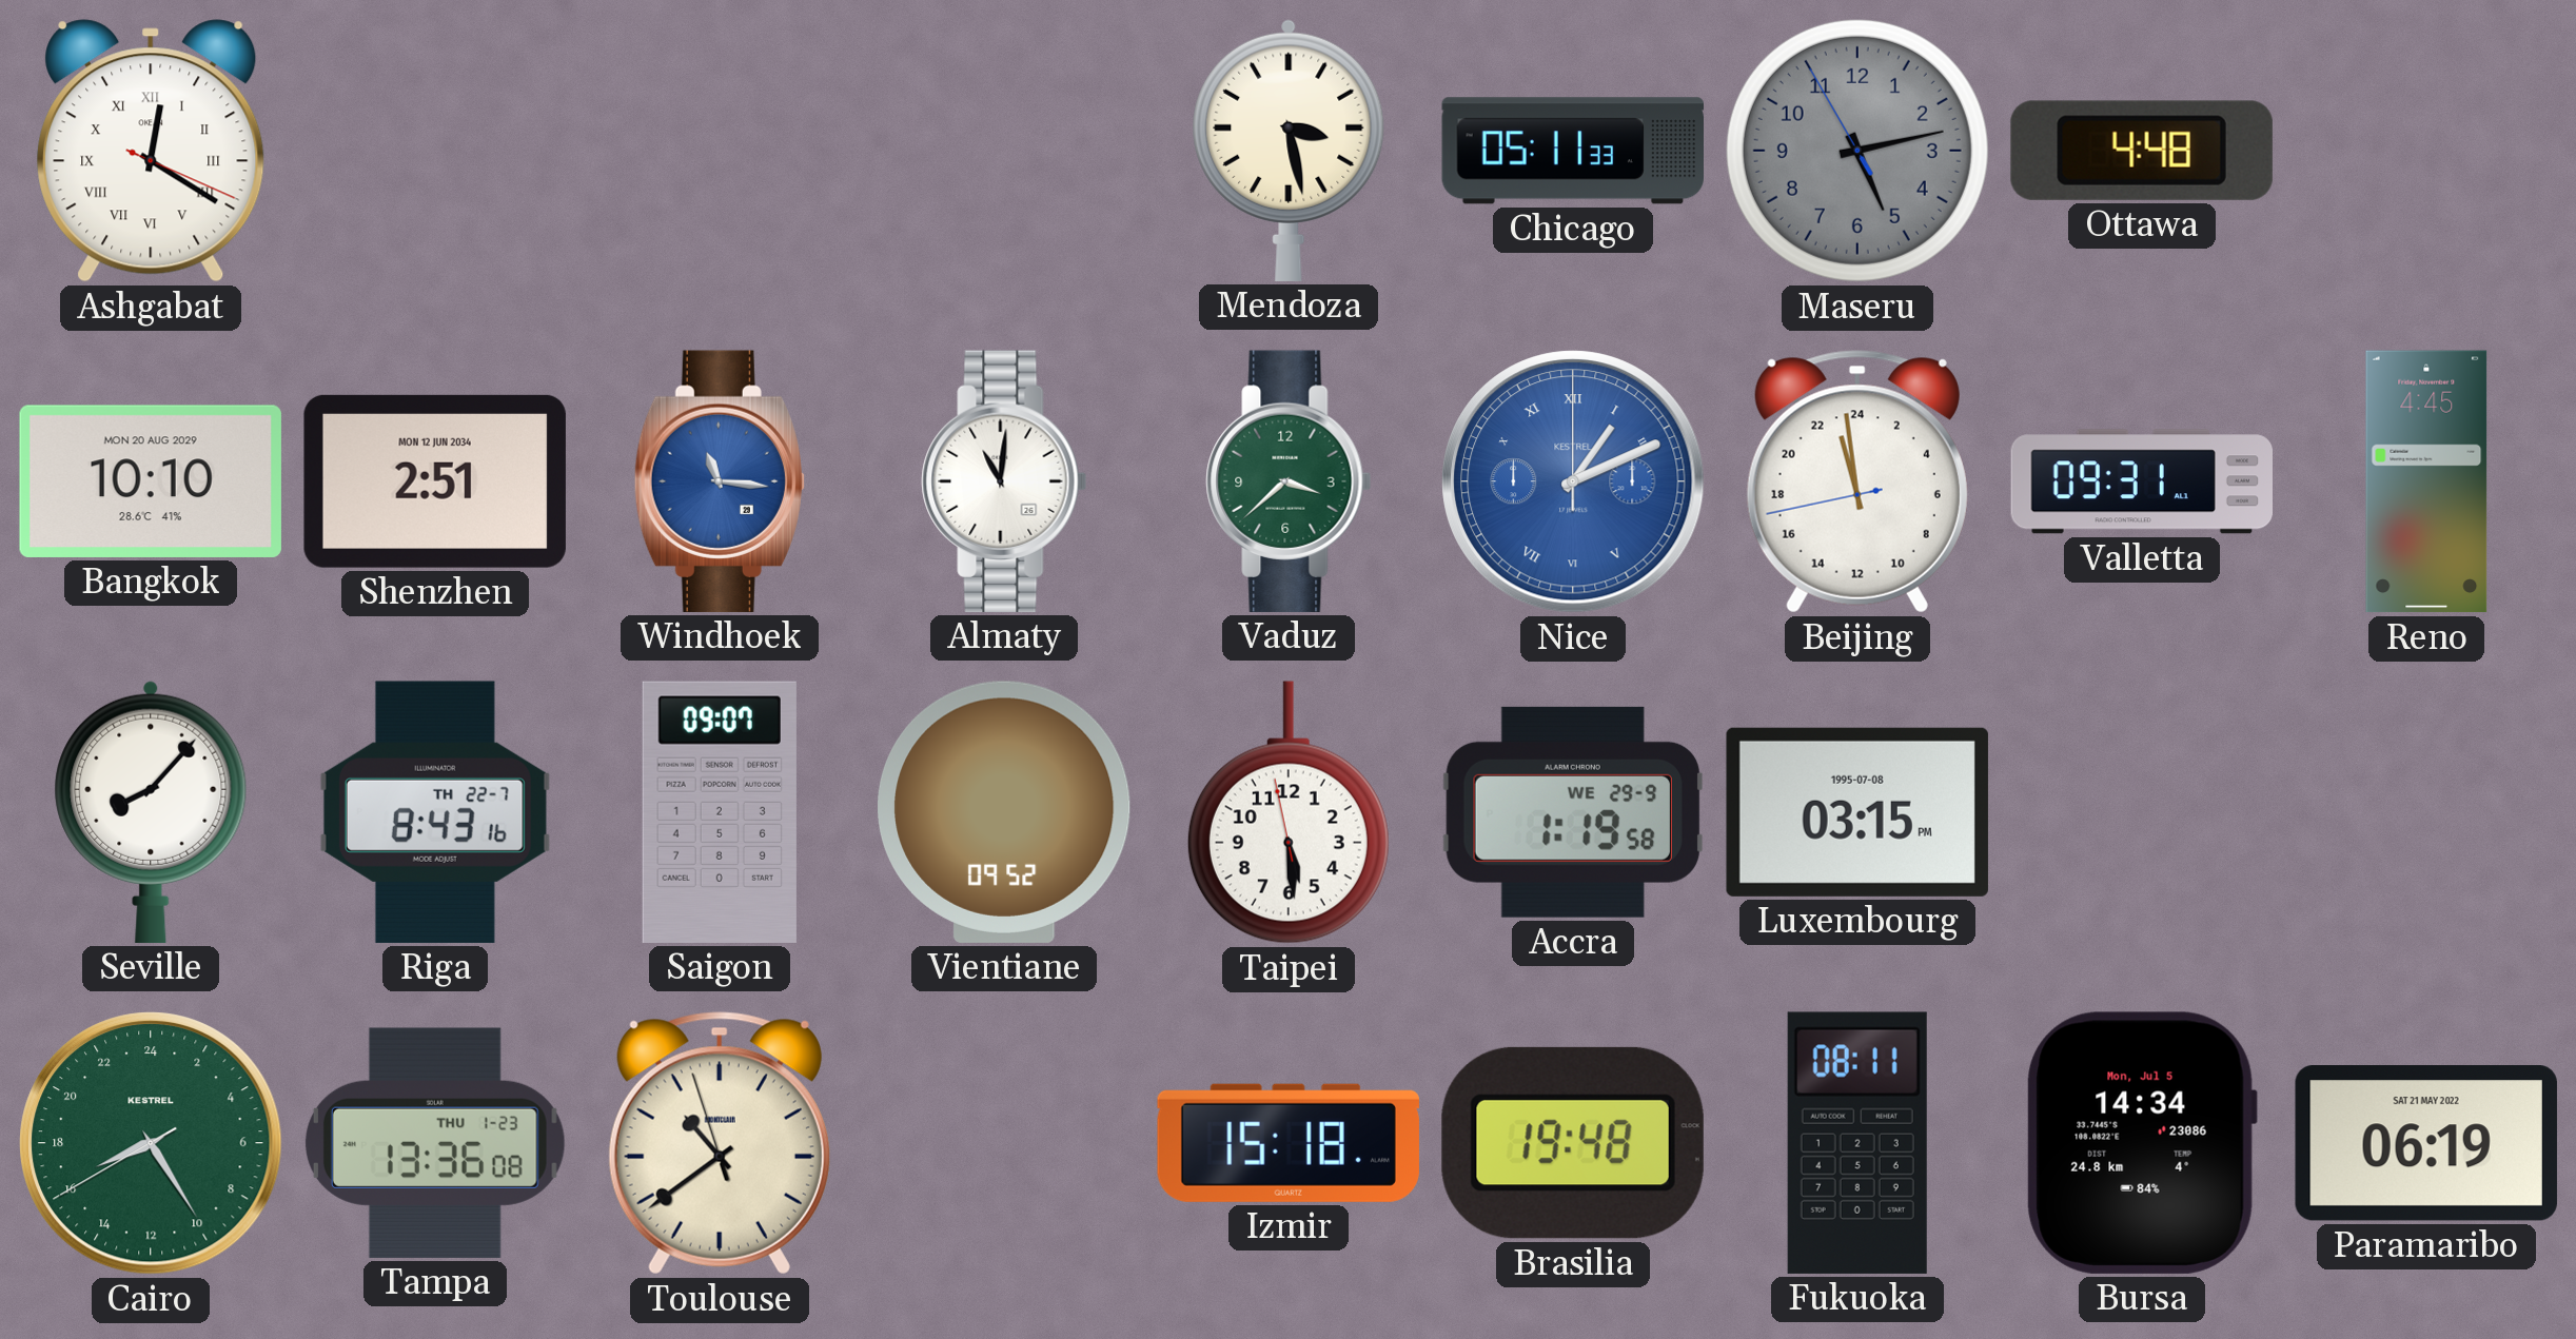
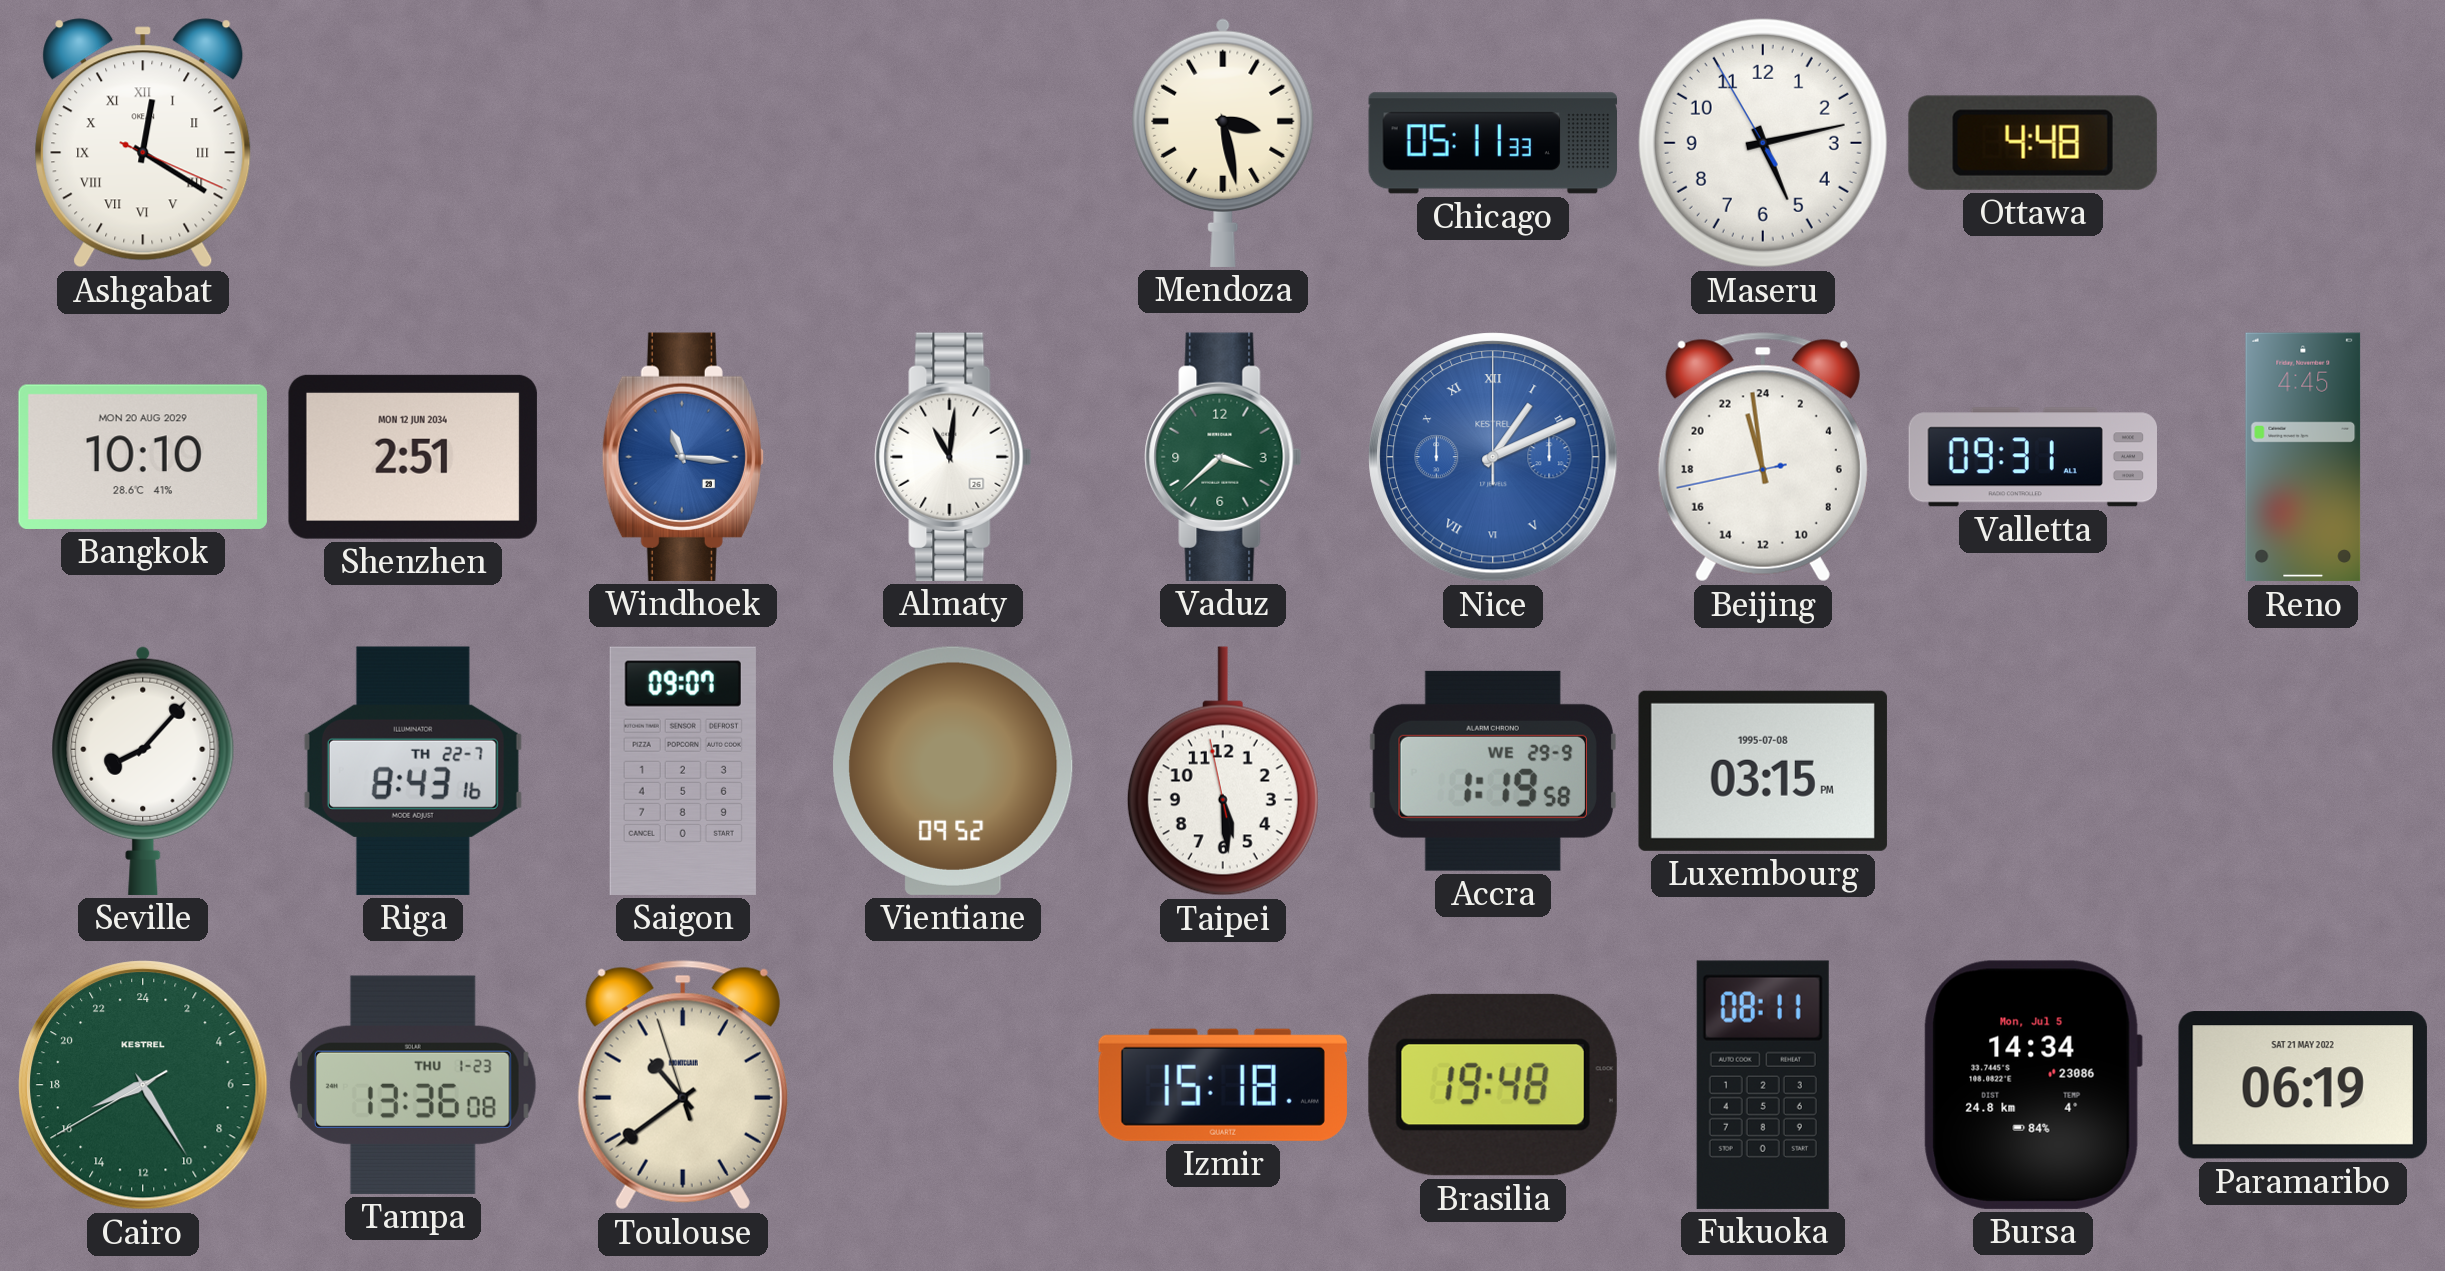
Maseru dial: grey -> white (1763, 143)
